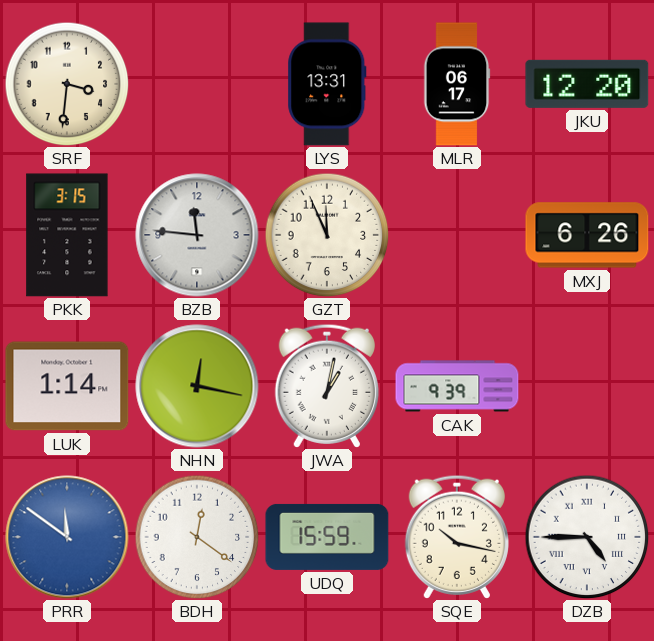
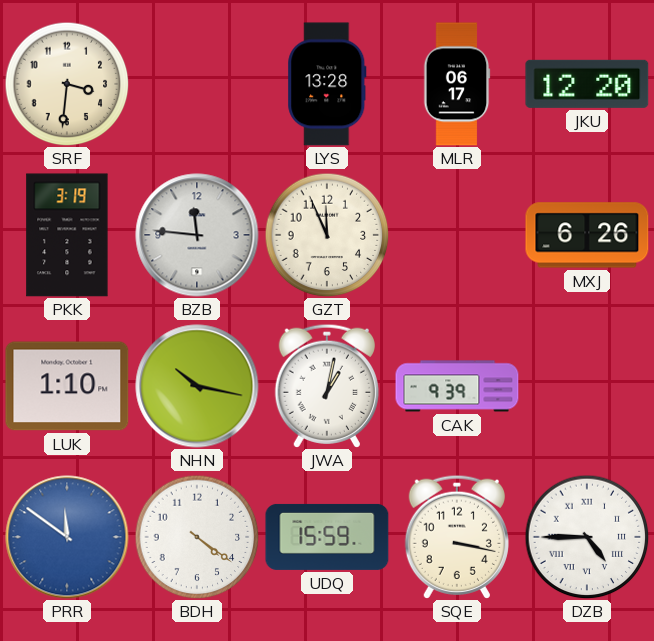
LYS: 13:31 -> 13:28 (327, 84)
PKK: 3:15 -> 3:19 (67, 235)
LUK: 1:14 -> 1:10 (67, 386)
NHN: 12:17 -> 10:17 (197, 386)
BDH: 12:21 -> 4:21 (197, 537)
SQE: 10:17 -> 3:17 (456, 537)
